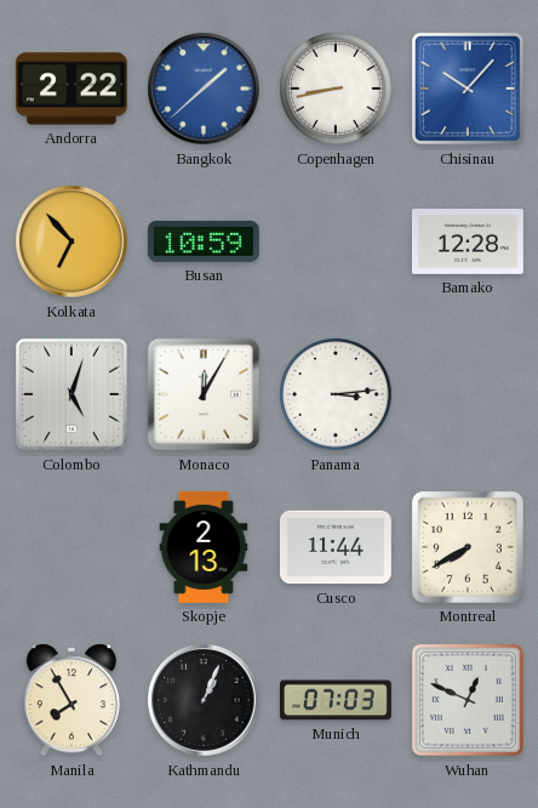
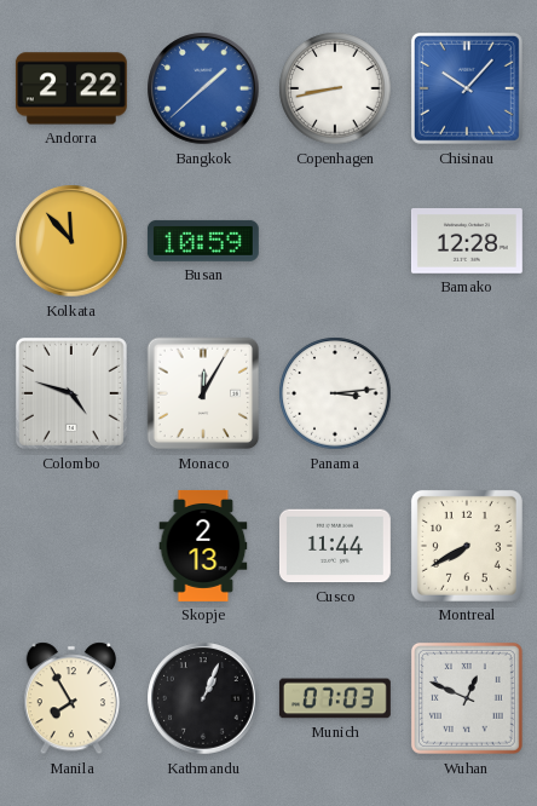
Kolkata: 6:53 -> 11:53 (71, 241)
Colombo: 5:03 -> 4:48 (71, 393)
